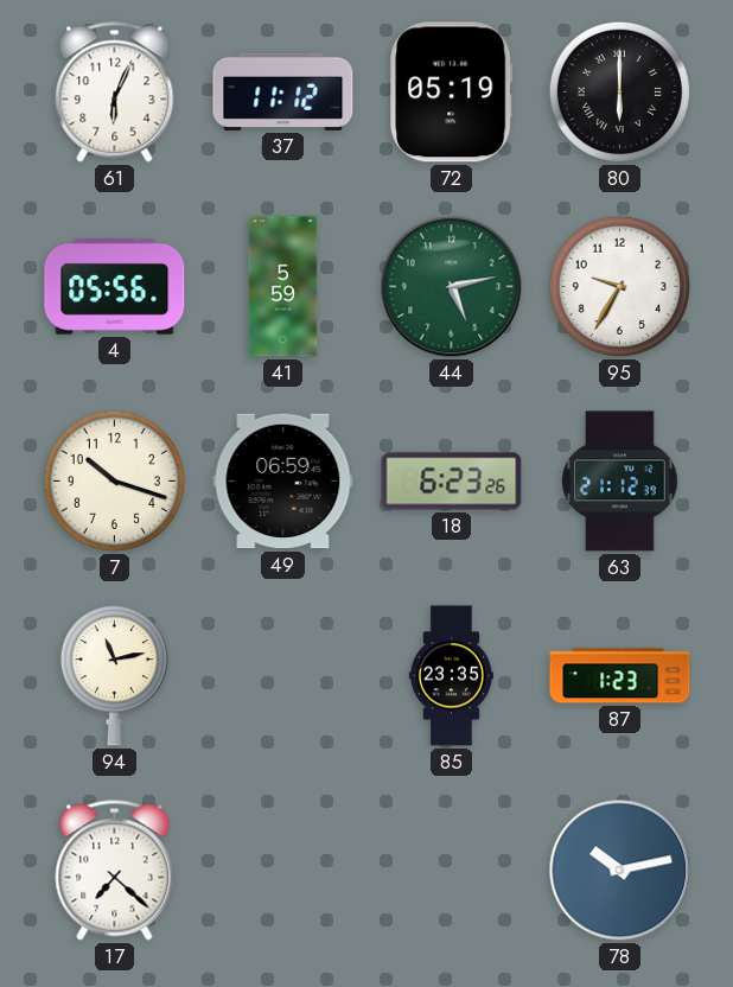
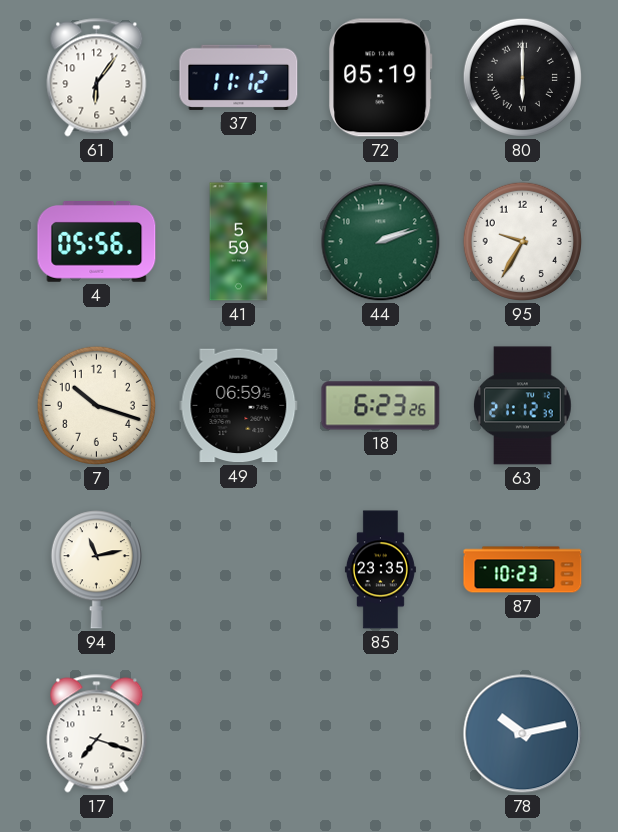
61: 6:04 -> 6:06 (97, 78)
44: 5:13 -> 2:12 (381, 242)
87: 1:23 -> 10:23 (523, 570)
17: 7:22 -> 7:18 (97, 734)
